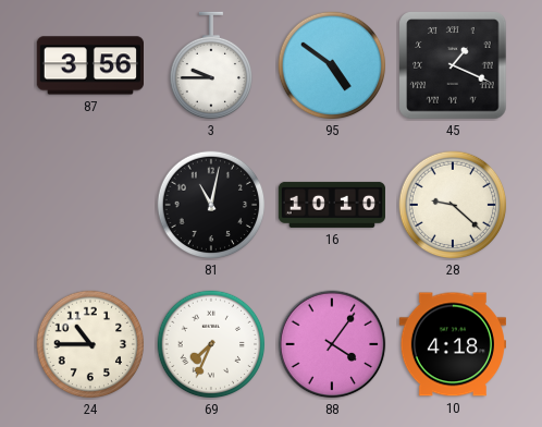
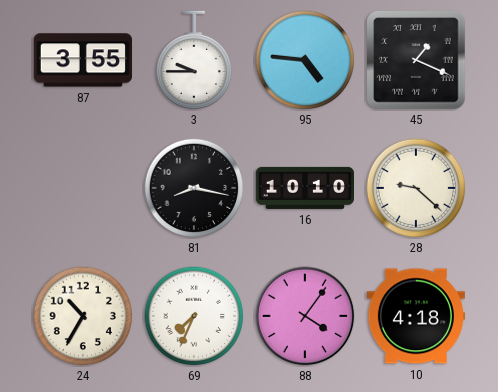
87: 3:56 -> 3:55 (82, 60)
95: 4:51 -> 4:46 (305, 60)
81: 11:02 -> 8:17 (194, 188)
24: 10:45 -> 10:35 (83, 316)
